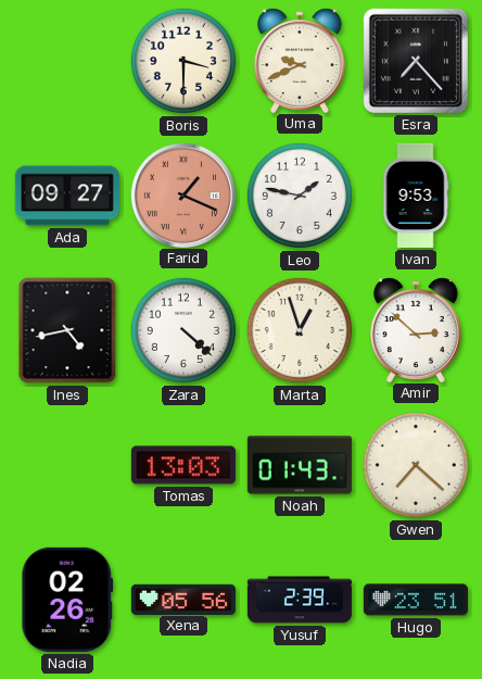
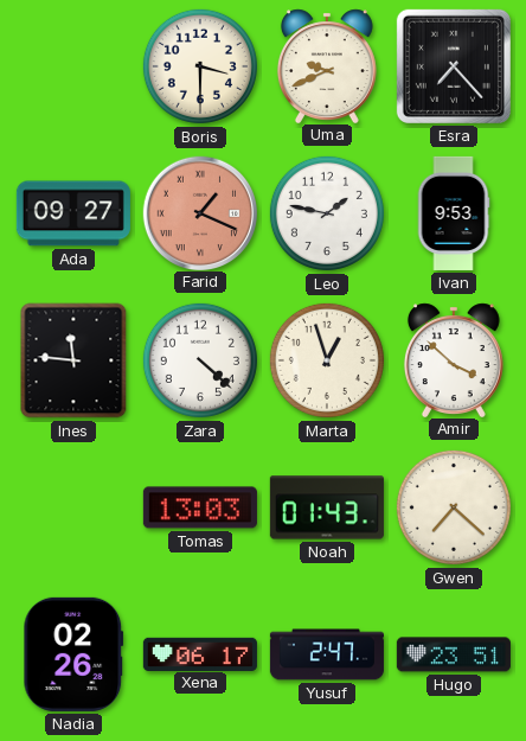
Ines: 4:43 -> 11:46 (73, 360)
Amir: 2:52 -> 3:52 (454, 359)
Xena: 05:56 -> 06:17 (200, 653)
Yusuf: 2:39 -> 2:47 (327, 654)
